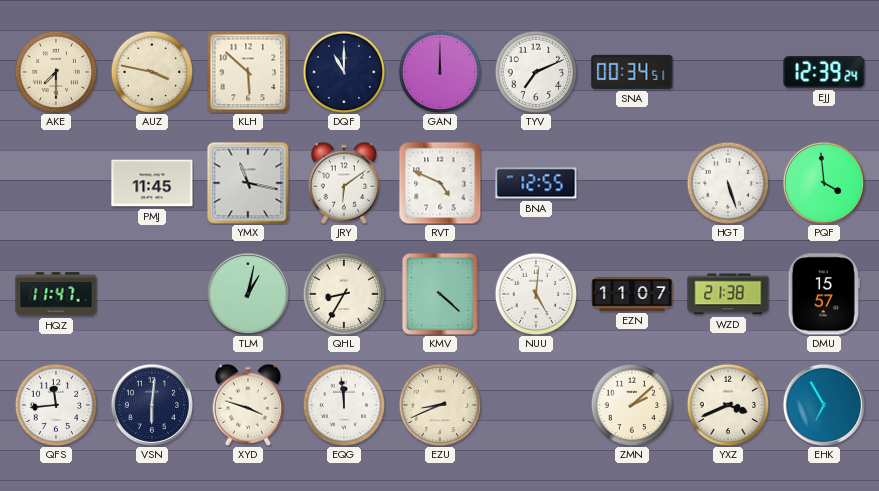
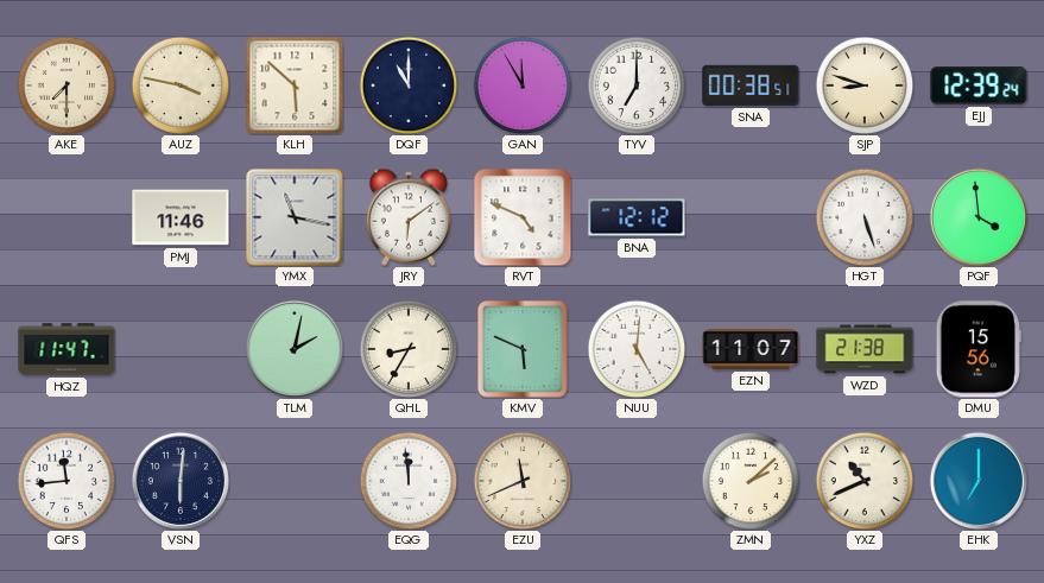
GAN: 12:00 -> 11:55 (523, 85)
TYV: 7:11 -> 7:00 (637, 85)
SNA: 00:34 -> 00:38 (751, 85)
SJP: none -> 8:48 (865, 85)
PMJ: 11:45 -> 11:46 (181, 217)
BNA: 12:55 -> 12:12 (637, 217)
TLM: 1:02 -> 2:02 (295, 349)
KMV: 4:22 -> 5:49 (523, 349)
DMU: 15:57 -> 15:56 (979, 349)
XYD: 3:48 -> none (247, 405)
EZU: 8:41 -> 11:41 (523, 481)
YXZ: 3:41 -> 10:41 (865, 481)
EHK: 6:55 -> 7:00 (979, 481)
